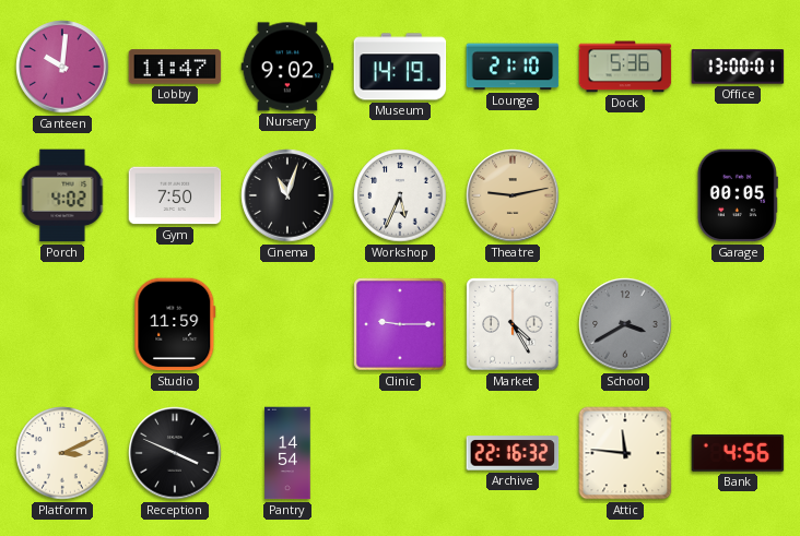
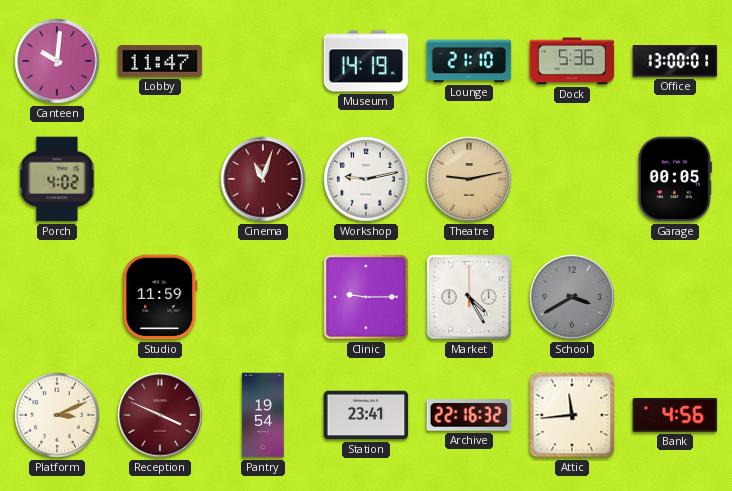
Nursery: 9:02 -> none (287, 67)
Gym: 7:50 -> none (175, 195)
Cinema dial: black -> burgundy (263, 179)
Workshop: 5:34 -> 9:13 (366, 179)
Reception dial: black -> burgundy (160, 415)
Pantry: 14:54 -> 19:54 (263, 415)
Station: none -> 23:41 (366, 415)
Attic: 11:46 -> 11:44 (572, 415)
